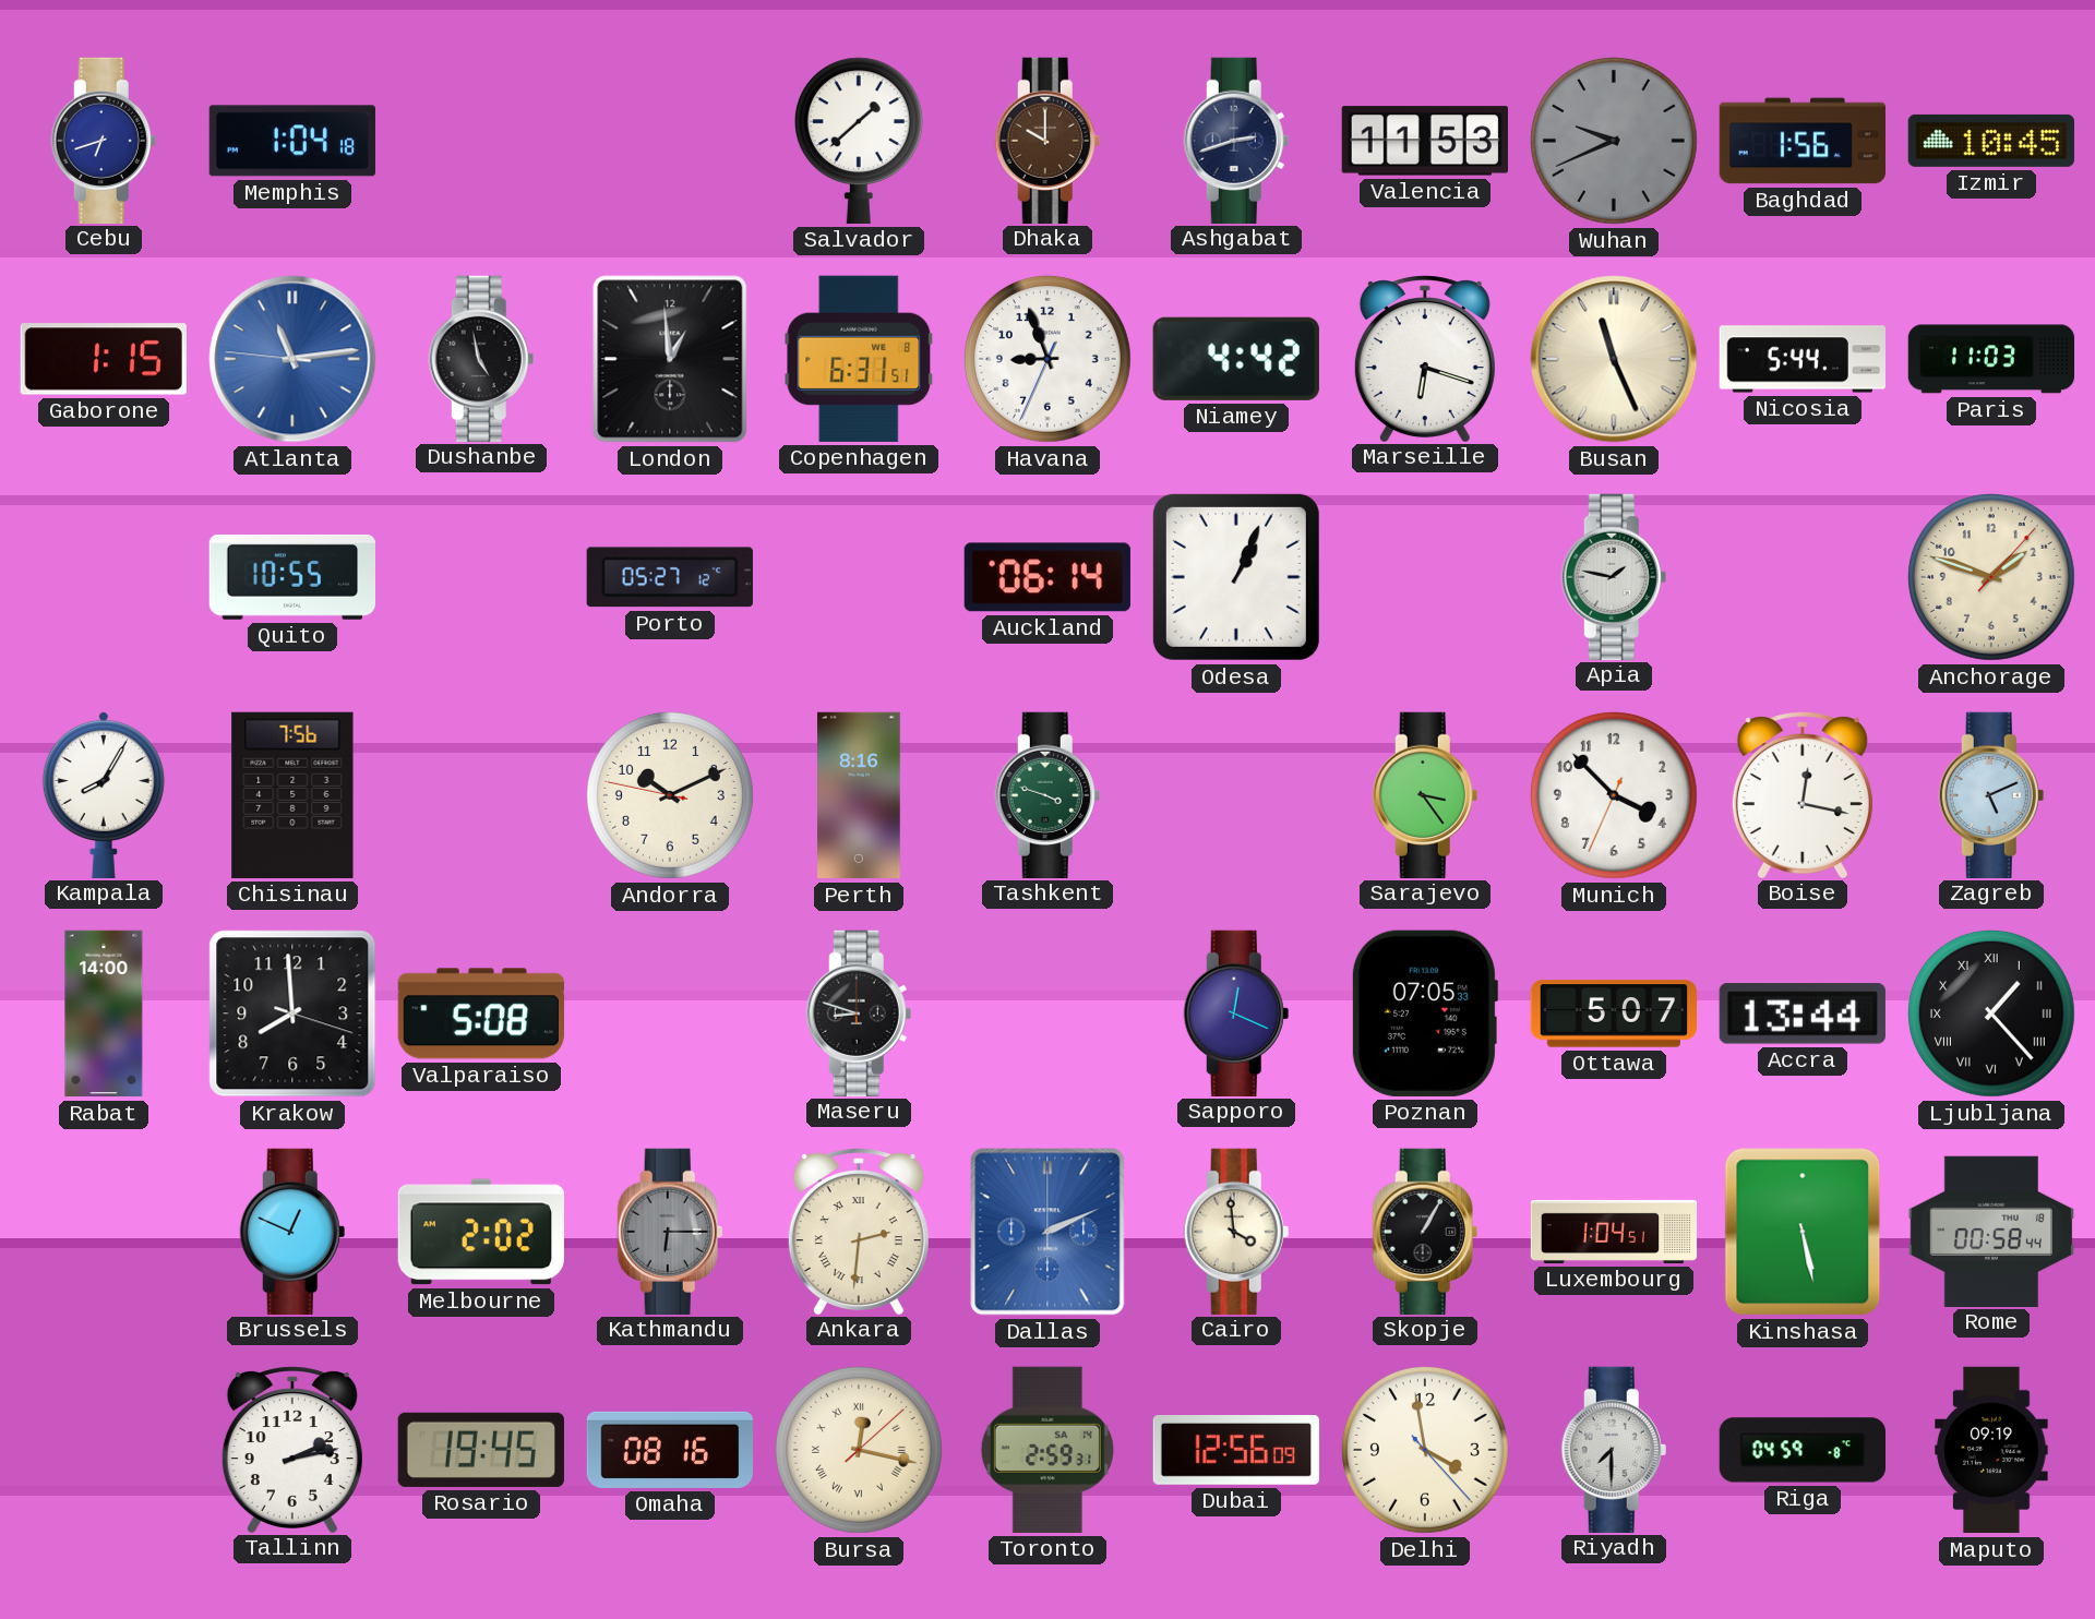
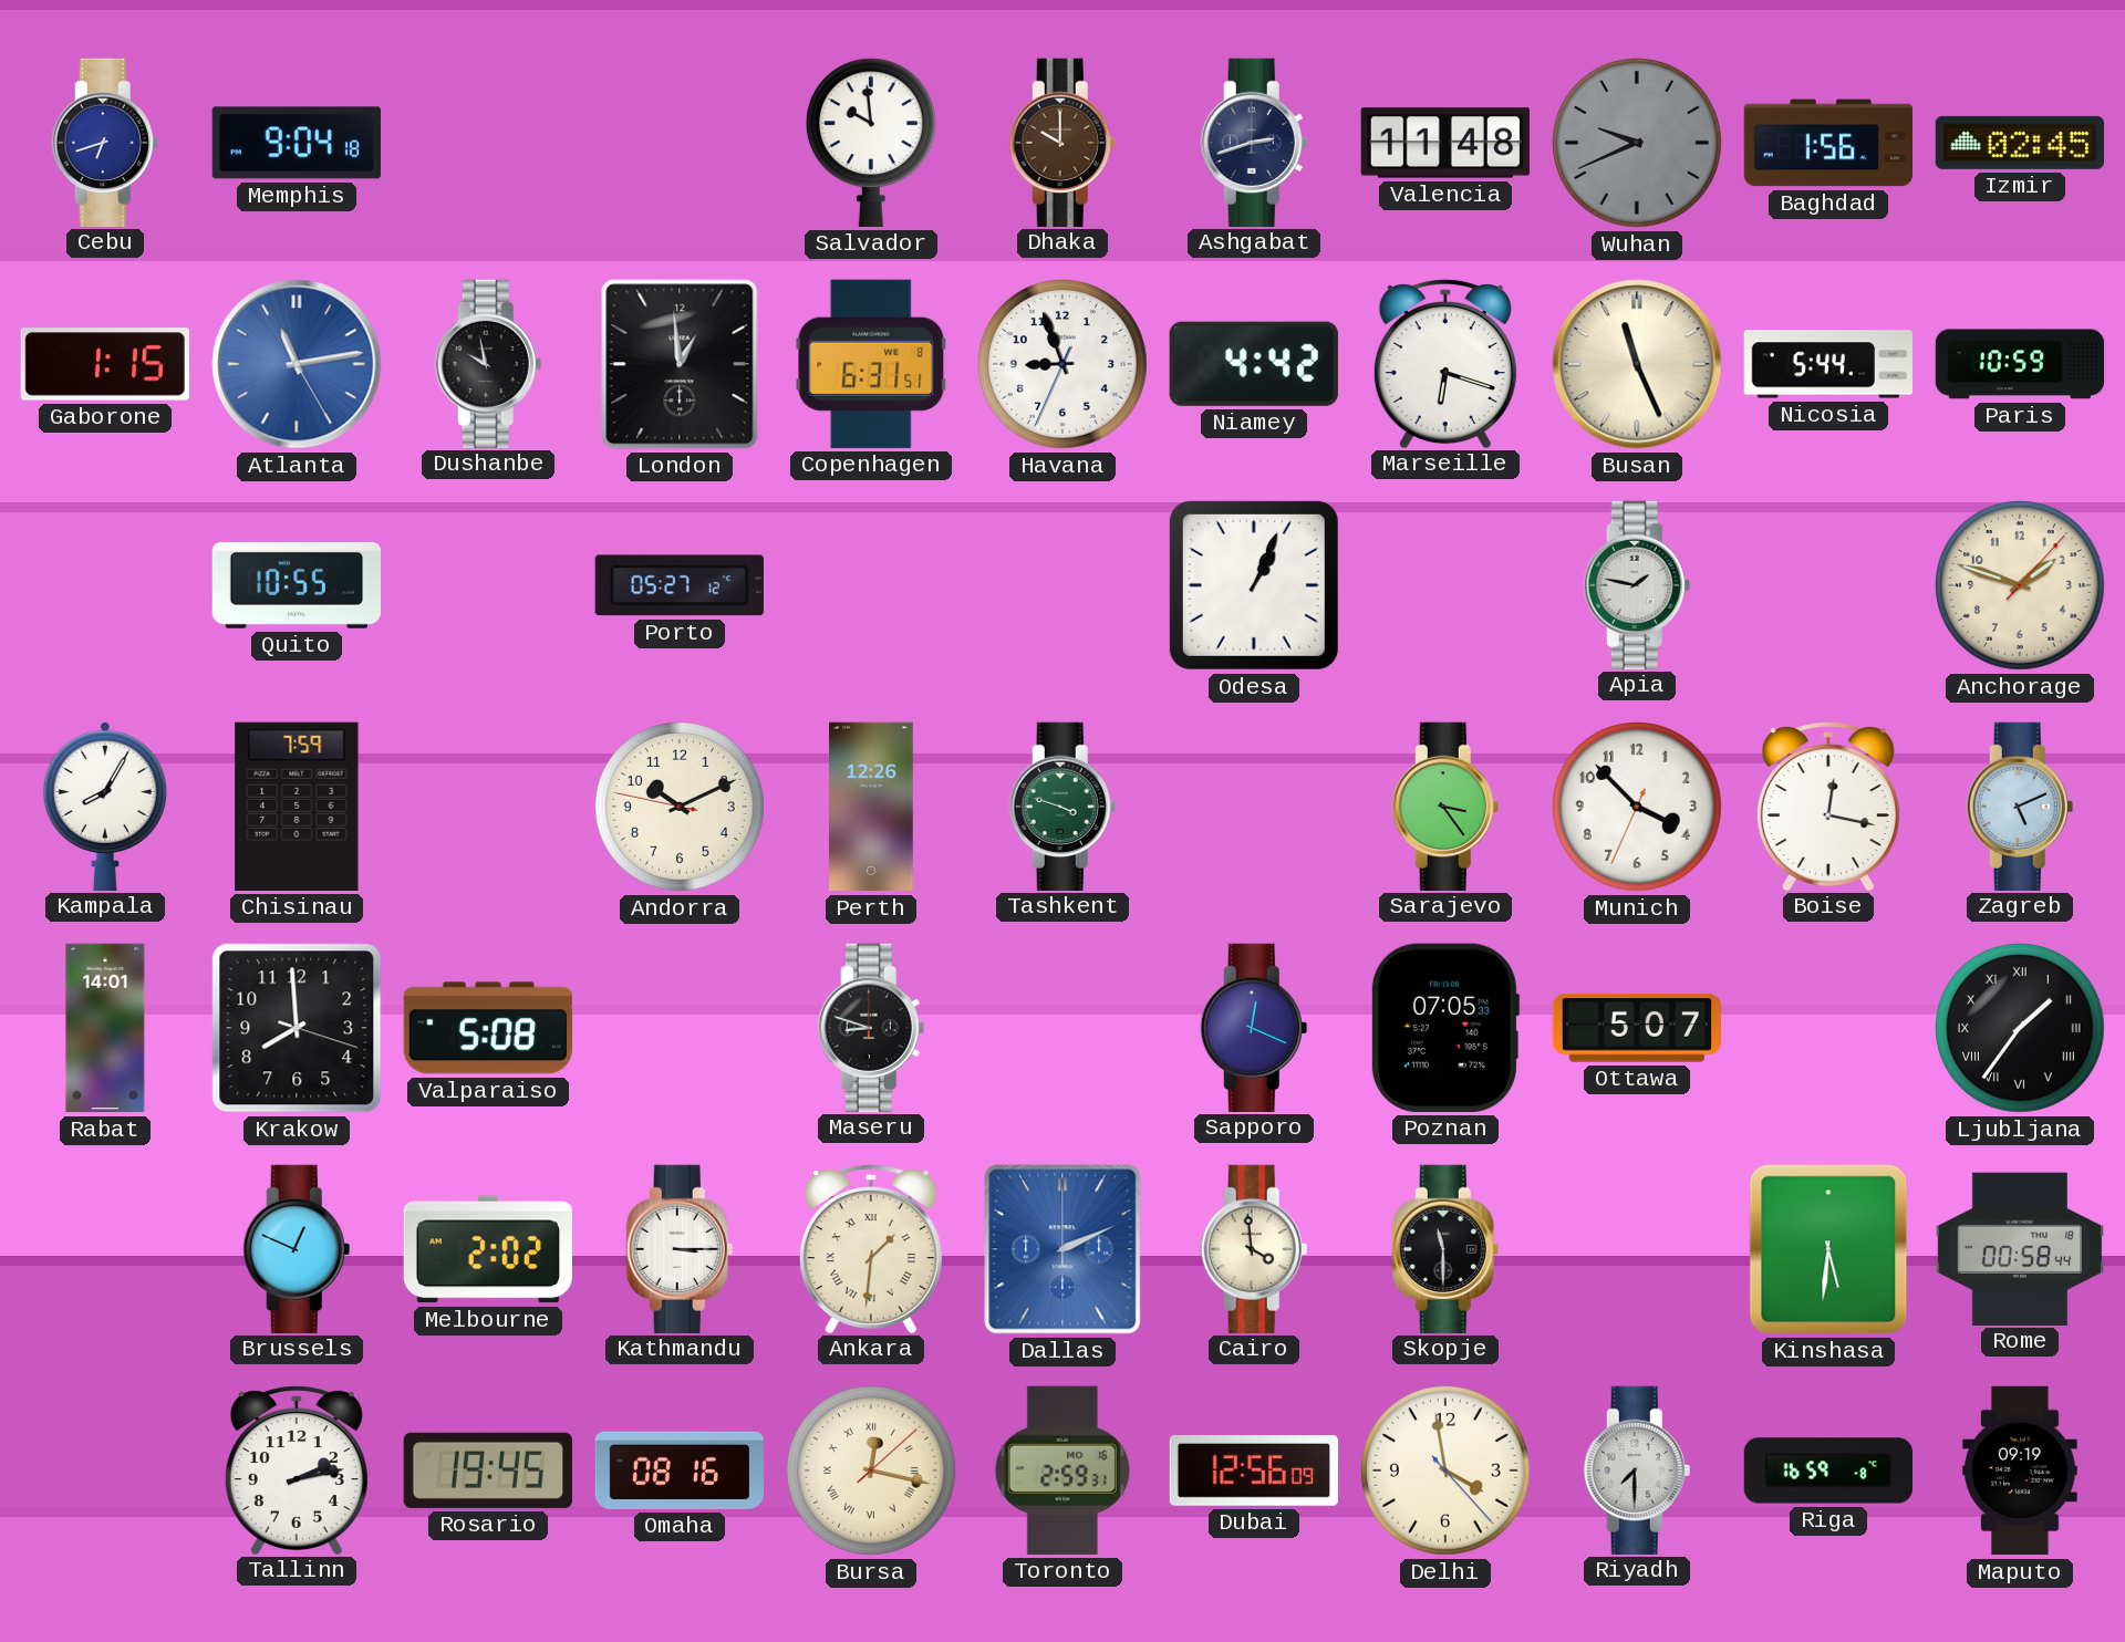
Memphis: 1:04 -> 9:04 (297, 143)
Salvador: 1:38 -> 9:59 (871, 143)
Valencia: 11:53 -> 11:48 (1445, 143)
Izmir: 10:45 -> 02:45 (2019, 143)
Atlanta: 11:13:46 -> 11:13:25 (297, 364)
Dushanbe: 4:58 -> 9:58 (488, 363)
Paris: 11:03 -> 10:59 (2020, 364)
Auckland: 06:14 -> none (1047, 577)
Chisinau: 7:56 -> 7:59 (297, 807)
Perth: 8:16 -> 12:26 (872, 807)
Rabat: 14:00 -> 14:01 (105, 1028)
Accra: 13:44 -> none (1803, 1014)
Ljubljana: 1:23 -> 1:36 (2020, 1028)
Kathmandu: 6:15 -> 3:15 (680, 1248)
Kathmandu dial: grey -> white (680, 1248)
Ankara: 2:31 -> 1:31 (871, 1248)
Skopje: 1:05 -> 11:30 (1445, 1248)
Luxembourg: 1:04 -> none (1614, 1232)
Kinshasa: 5:28 -> 5:31 (1828, 1249)
Toronto date: SA 14 -> MO 16 (1062, 1470)
Riga: 04:59 -> 16:59 (1827, 1470)
